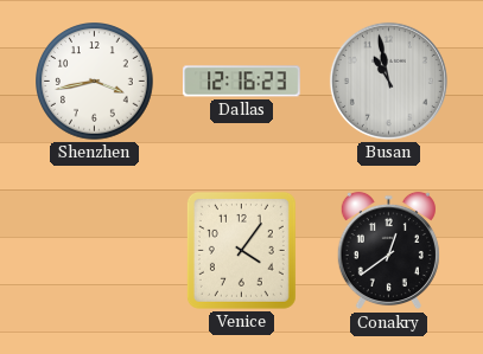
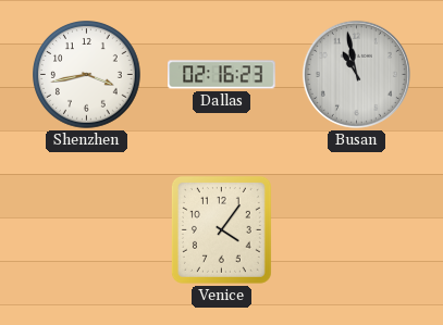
Dallas: 12:16 -> 02:16 (222, 75)
Conakry: 12:39 -> none (388, 251)
